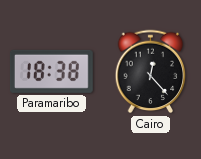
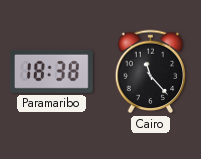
Cairo: 12:23 -> 11:23 (151, 72)
